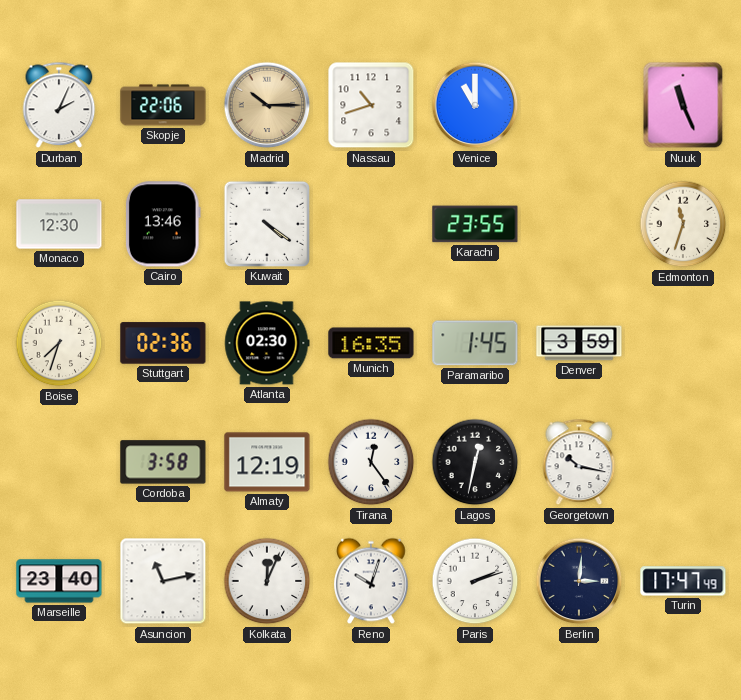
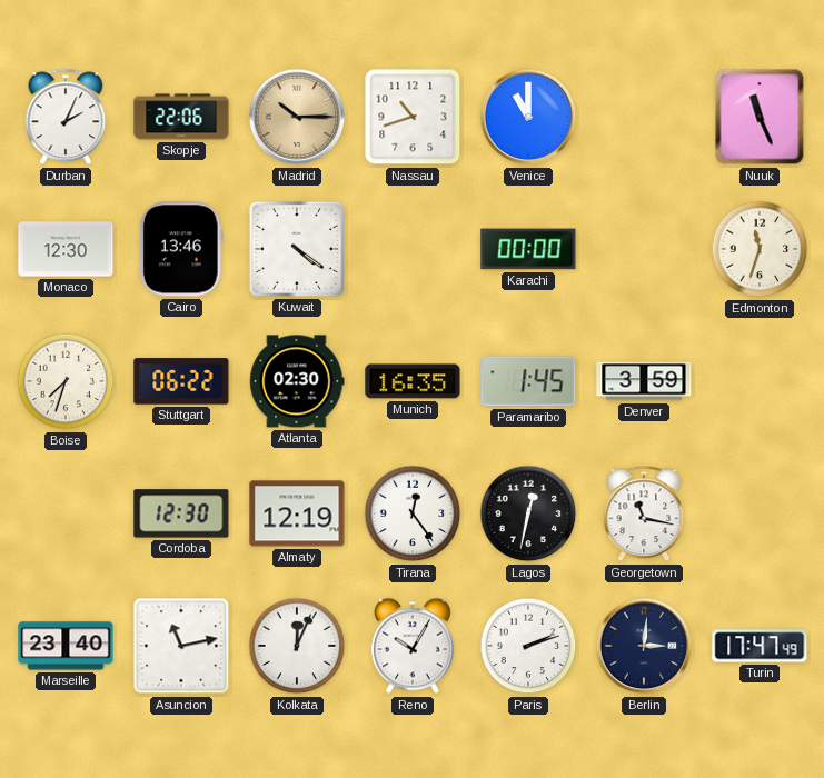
Karachi: 23:55 -> 00:00 (528, 249)
Stuttgart: 02:36 -> 06:22 (181, 381)
Cordoba: 3:58 -> 12:30 (181, 513)
Georgetown: 10:17 -> 11:17 (644, 513)
Reno: 10:03 -> 10:05 (413, 646)
